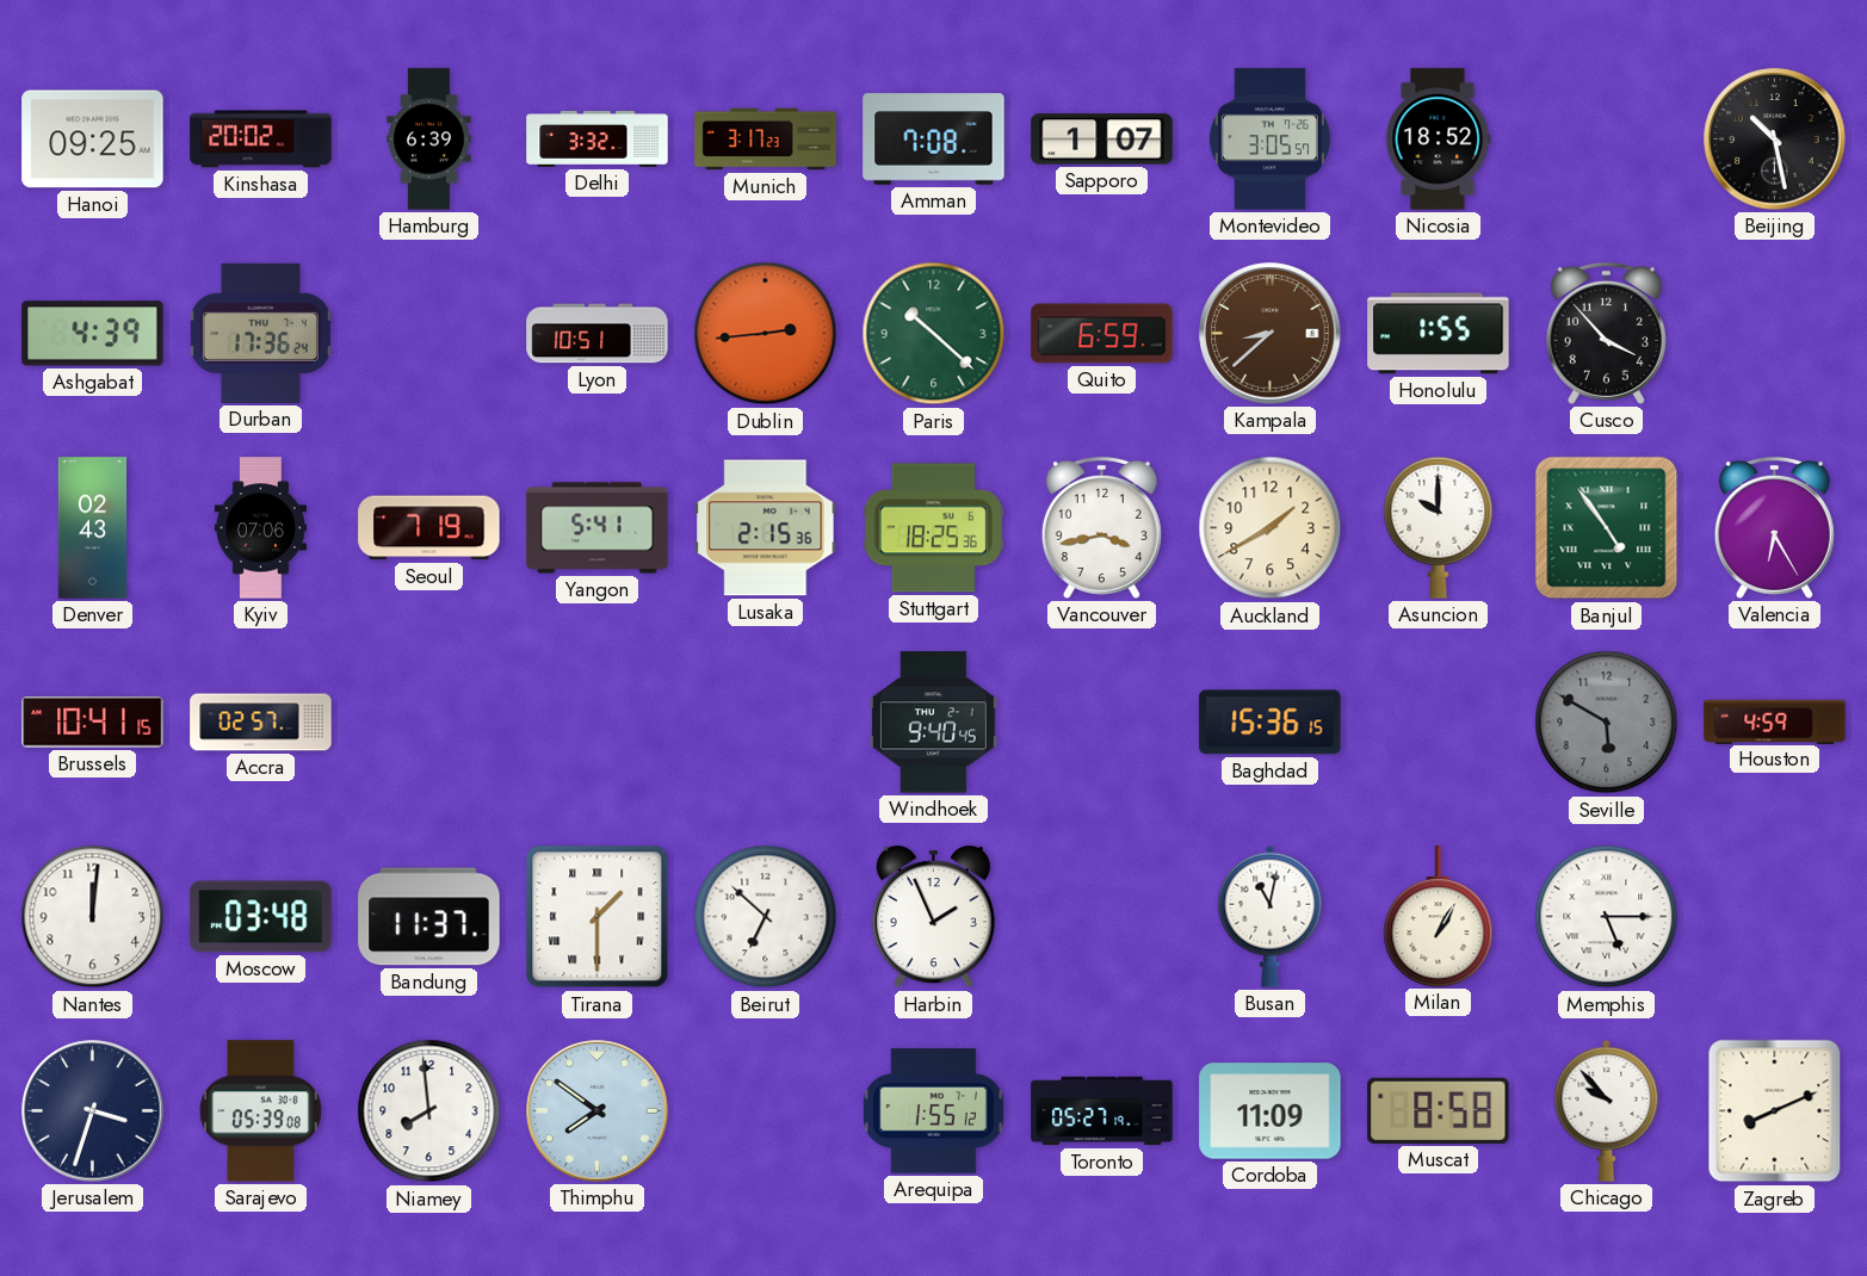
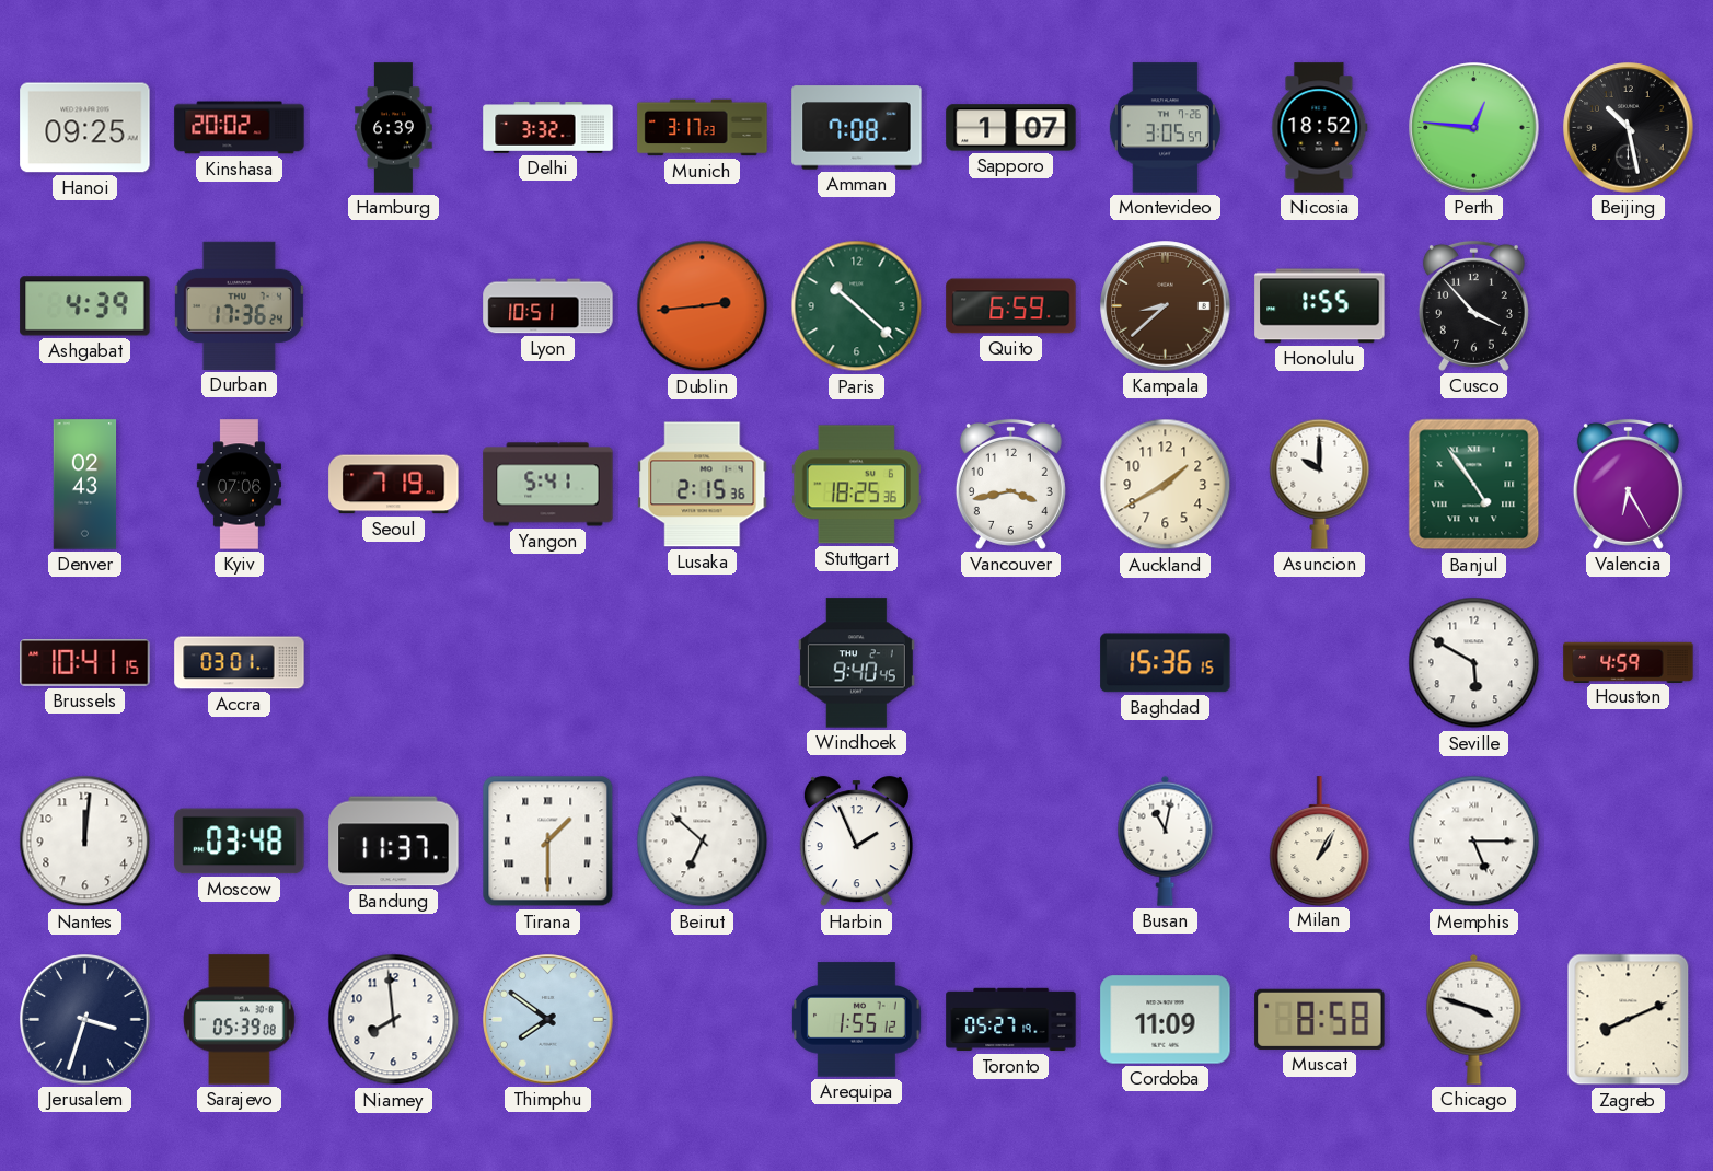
Perth: none -> 12:46 (1474, 128)
Accra: 02:57 -> 03:01 (240, 663)
Seville dial: grey -> white (1474, 663)
Chicago: 9:53 -> 3:48 (1474, 1019)
